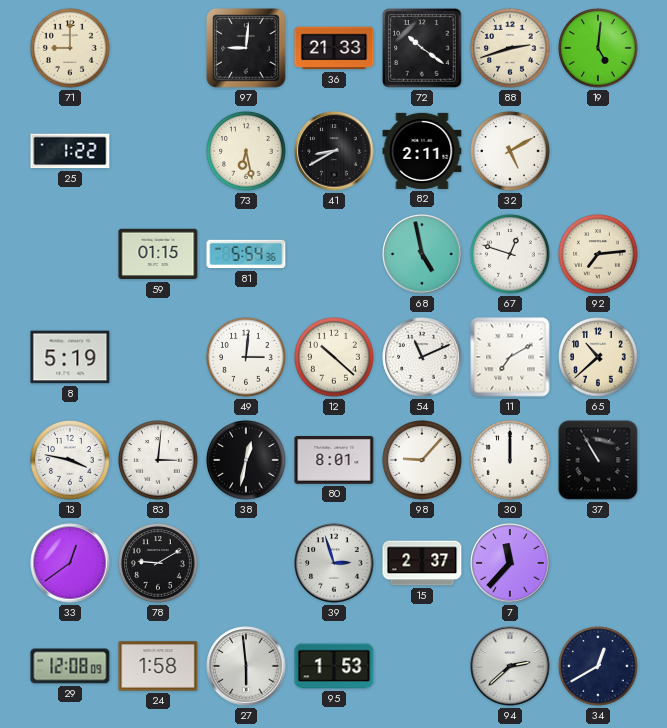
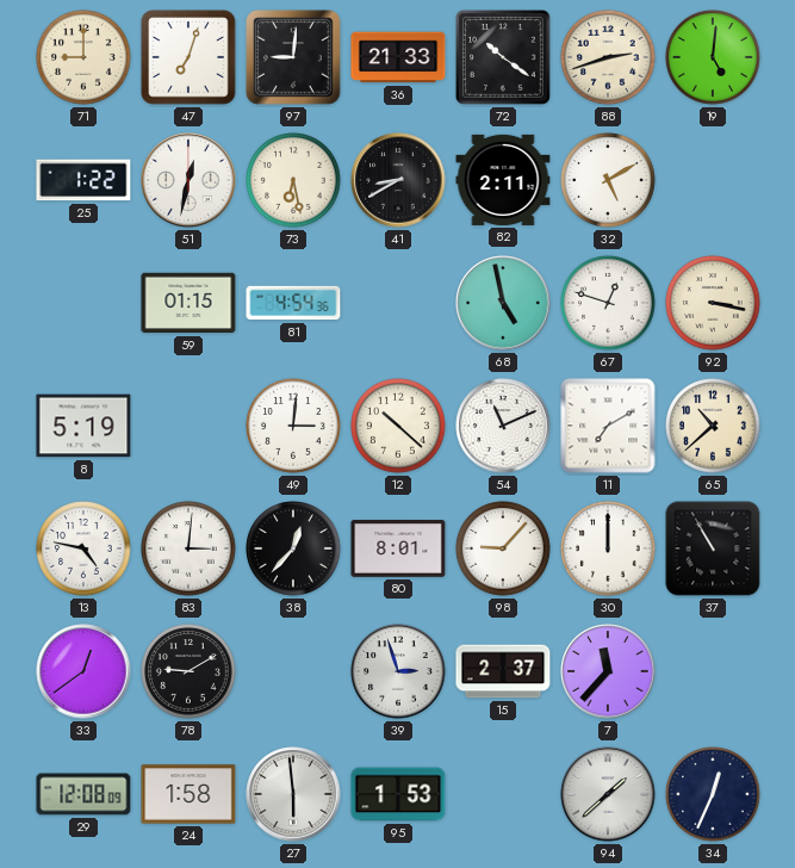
47: none -> 7:03 (188, 57)
51: none -> 12:32 (188, 180)
81: 5:54 -> 4:54 (293, 303)
92: 7:14 -> 3:17 (713, 303)
13: 3:47 -> 4:47 (83, 548)
38: 12:32 -> 12:37 (293, 548)
94: 2:38 -> 1:38 (608, 794)
34: 12:40 -> 12:34 (713, 794)
